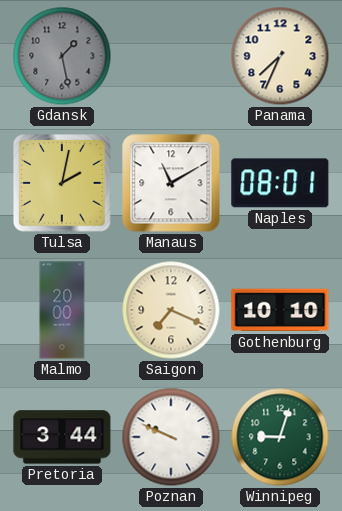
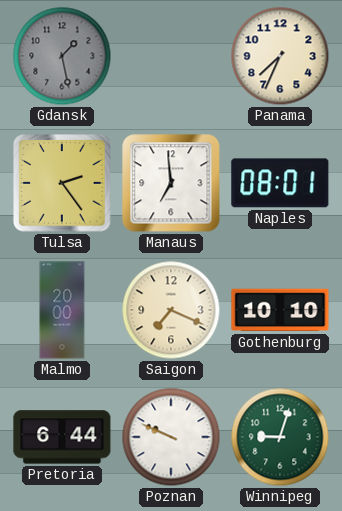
Tulsa: 2:02 -> 2:24 (62, 183)
Manaus: 11:10 -> 6:59 (171, 183)
Pretoria: 3:44 -> 6:44 (62, 437)
